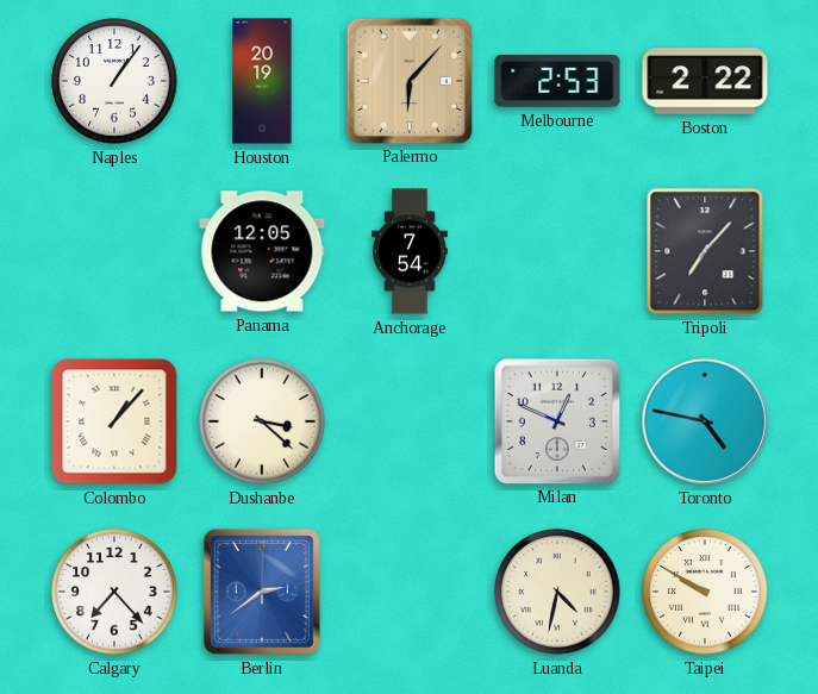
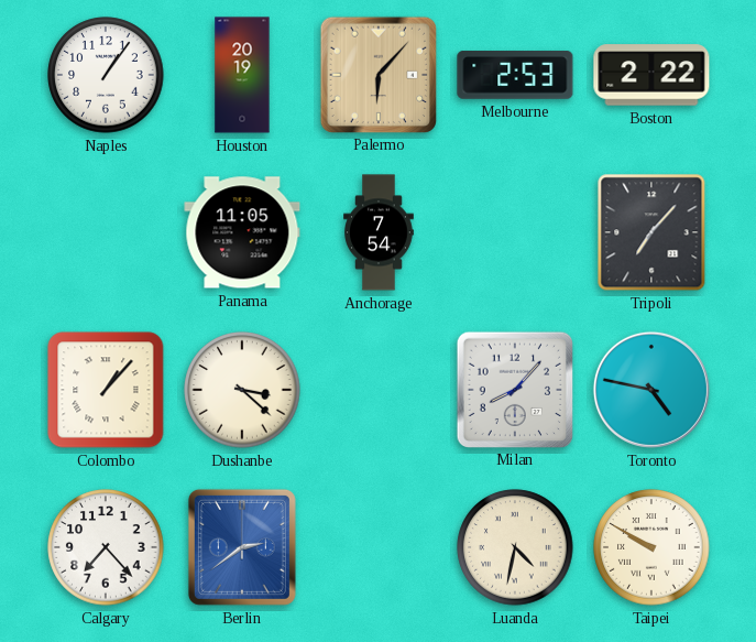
Panama: 12:05 -> 11:05 (242, 232)
Milan: 12:49 -> 8:07 (514, 389)
